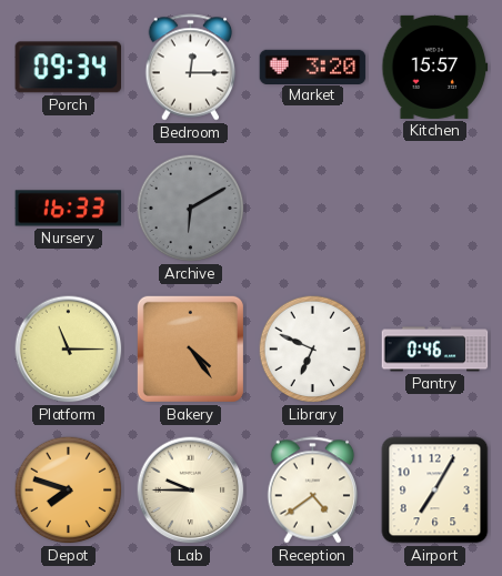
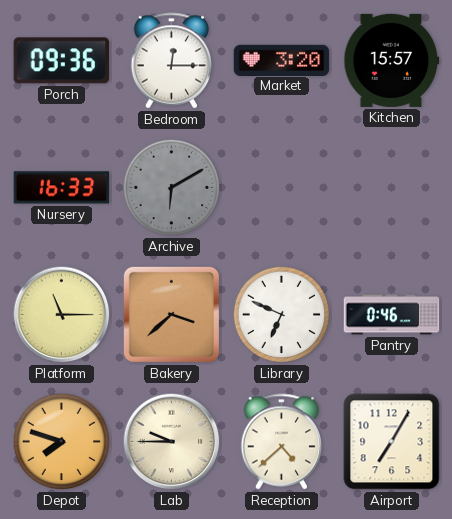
Porch: 09:34 -> 09:36 (62, 61)
Bakery: 4:24 -> 3:38 (171, 314)
Reception: 4:39 -> 4:38 (282, 442)
